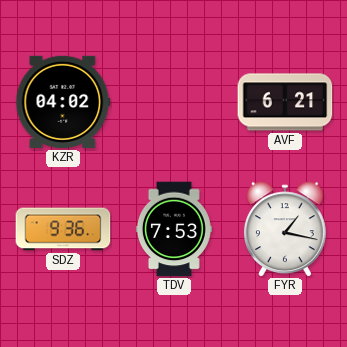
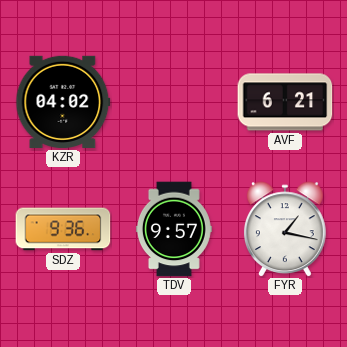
TDV: 7:53 -> 9:57 (174, 229)
